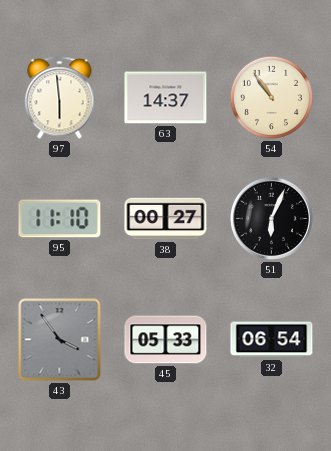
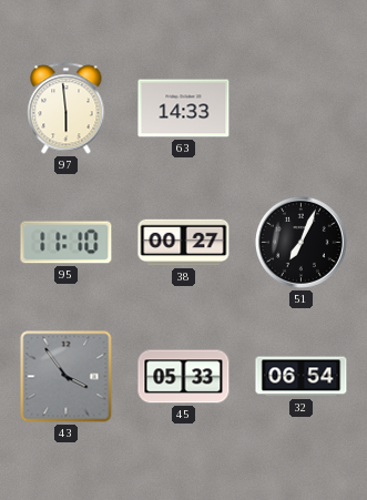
63: 14:37 -> 14:33 (184, 109)
54: 10:54 -> none (271, 97)
51: 6:04 -> 7:04 (300, 242)
